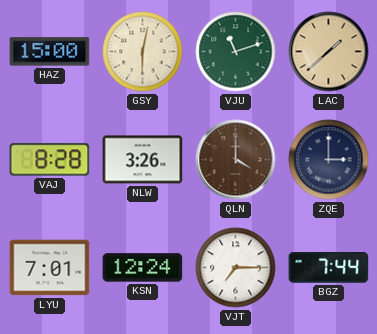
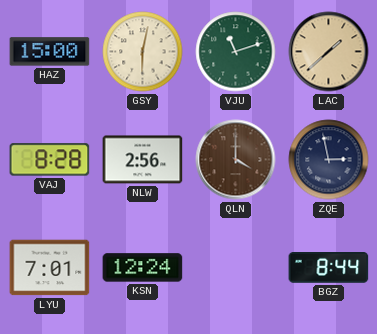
NLW: 3:26 -> 2:56 (143, 160)
ZQE: 3:00 -> 2:58 (329, 160)
VJT: 7:15 -> none (236, 268)
BGZ: 7:44 -> 8:44 (329, 268)
